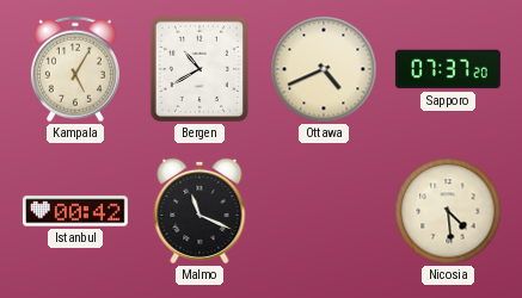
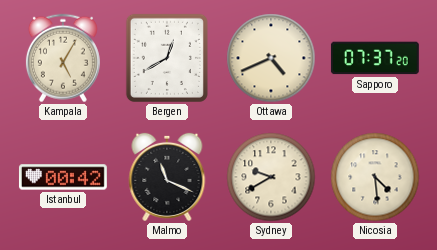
Bergen: 10:40 -> 12:40 (167, 58)
Sydney: none -> 9:40 (271, 177)
